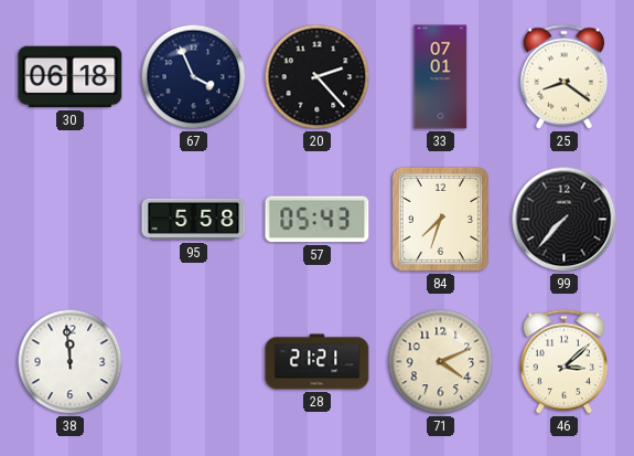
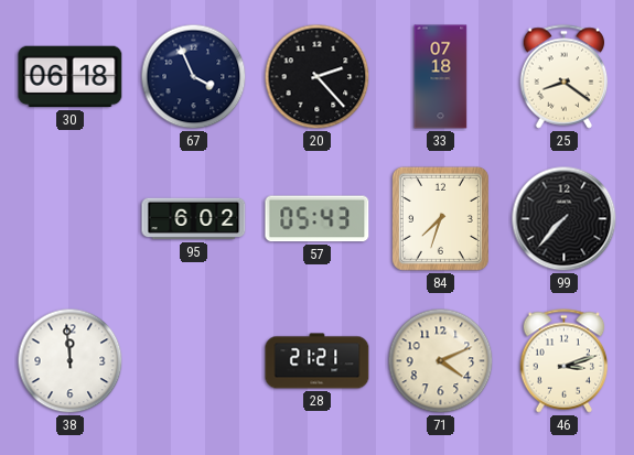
33: 07:01 -> 07:18 (441, 77)
95: 5:58 -> 6:02 (194, 219)
46: 3:08 -> 3:12 (565, 361)
